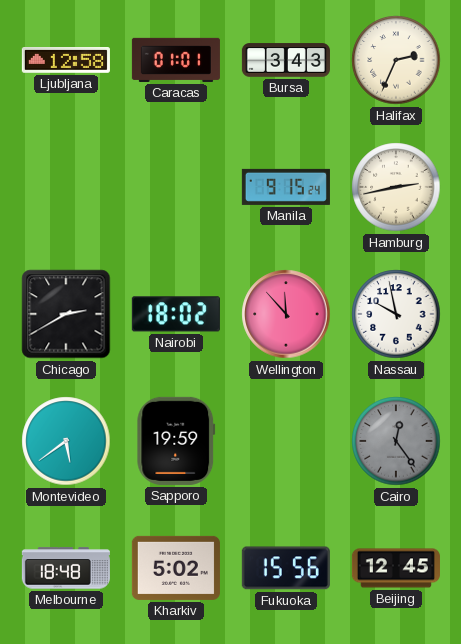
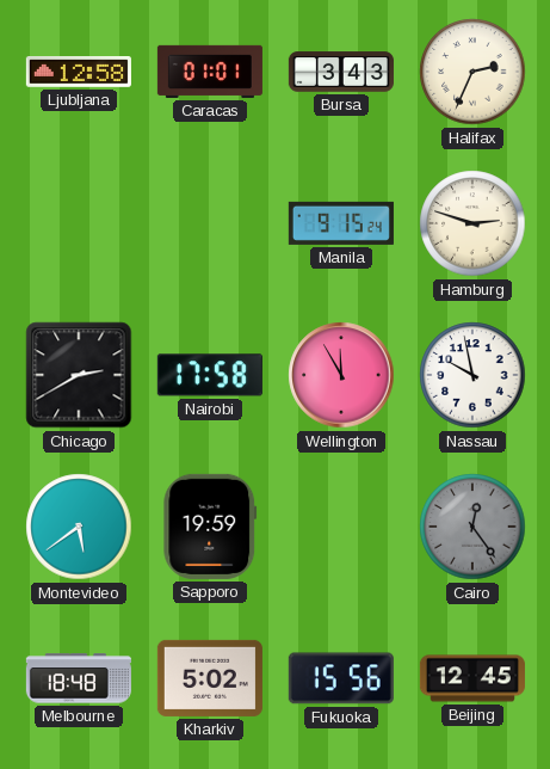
Hamburg: 2:43 -> 2:48 (472, 223)
Nairobi: 18:02 -> 17:58 (210, 375)
Wellington: 11:53 -> 11:55 (341, 375)
